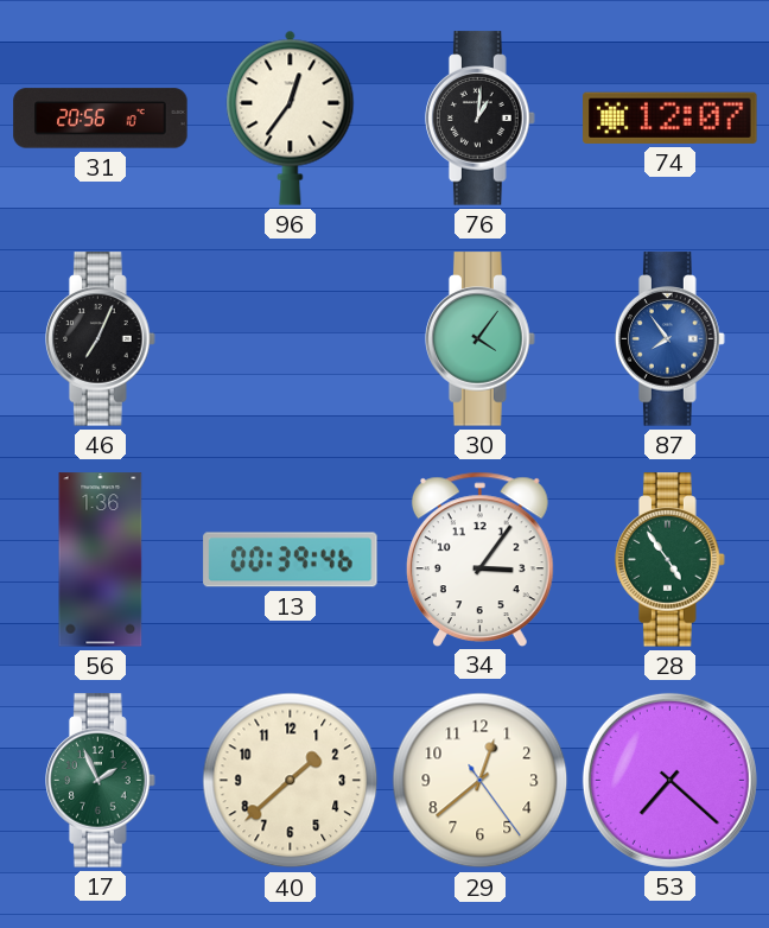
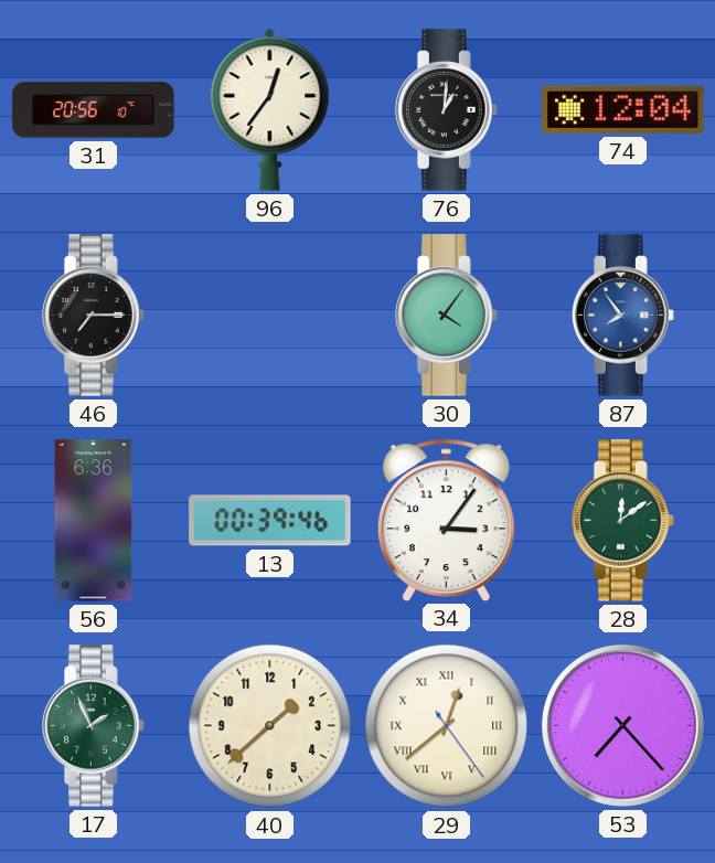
74: 12:07 -> 12:04 (623, 109)
46: 7:04 -> 7:15 (94, 316)
56: 1:36 -> 6:36 (94, 521)
28: 4:54 -> 12:09 (623, 521)
29 numerals: Arabic -> Roman (447, 726)
53: 7:22 -> 7:23 (622, 725)
